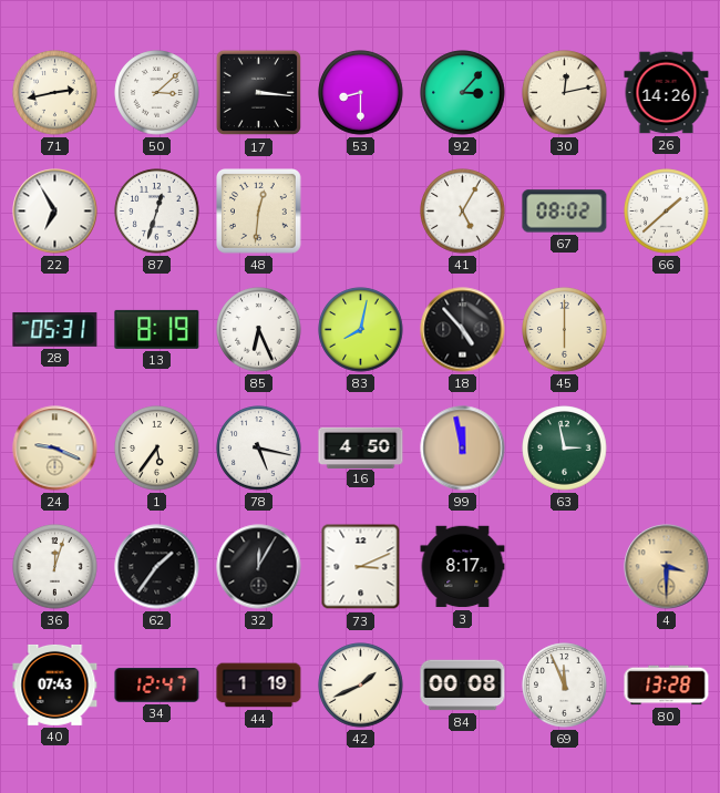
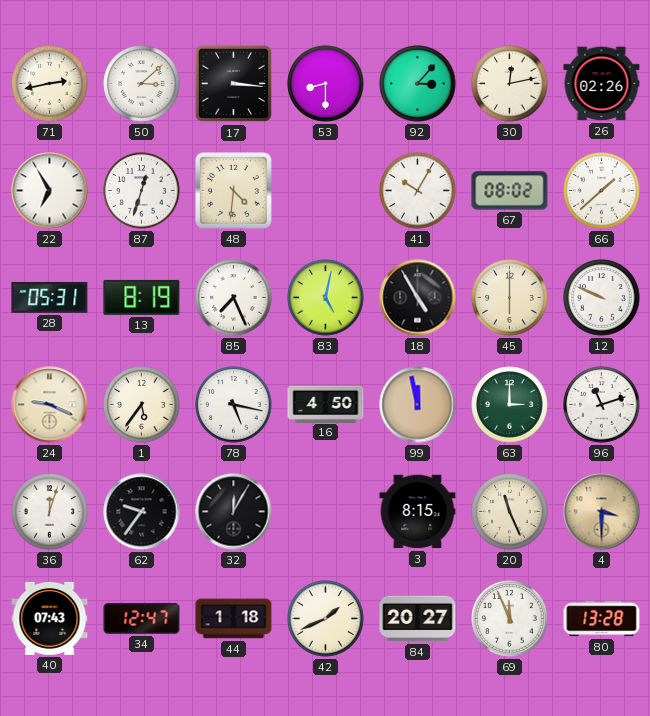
26: 14:26 -> 02:26 (602, 84)
48: 12:31 -> 4:31 (234, 191)
41: 5:05 -> 10:05 (418, 191)
85: 6:26 -> 7:26 (234, 298)
83: 8:02 -> 5:02 (326, 298)
18: 4:53 -> 4:55 (418, 298)
12: none -> 9:49 (602, 298)
63: 2:58 -> 3:00 (510, 405)
96: none -> 11:12 (602, 405)
62: 1:36 -> 9:36 (142, 512)
73: 3:11 -> none (361, 567)
3: 8:17 -> 8:15 (418, 512)
20: none -> 11:26 (510, 512)
44: 1:19 -> 1:18 (234, 619)
84: 00:08 -> 20:27 (418, 619)
